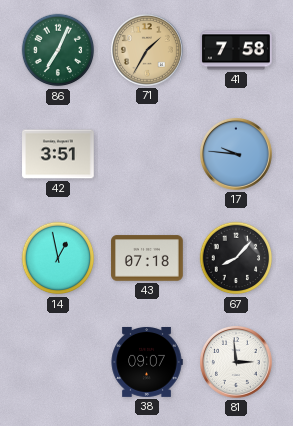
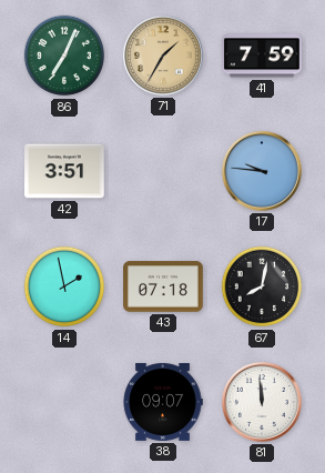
41: 7:58 -> 7:59 (263, 56)
14: 12:58 -> 1:58 (64, 286)
67: 8:07 -> 8:02 (262, 286)
81: 2:59 -> 11:59 (263, 403)
